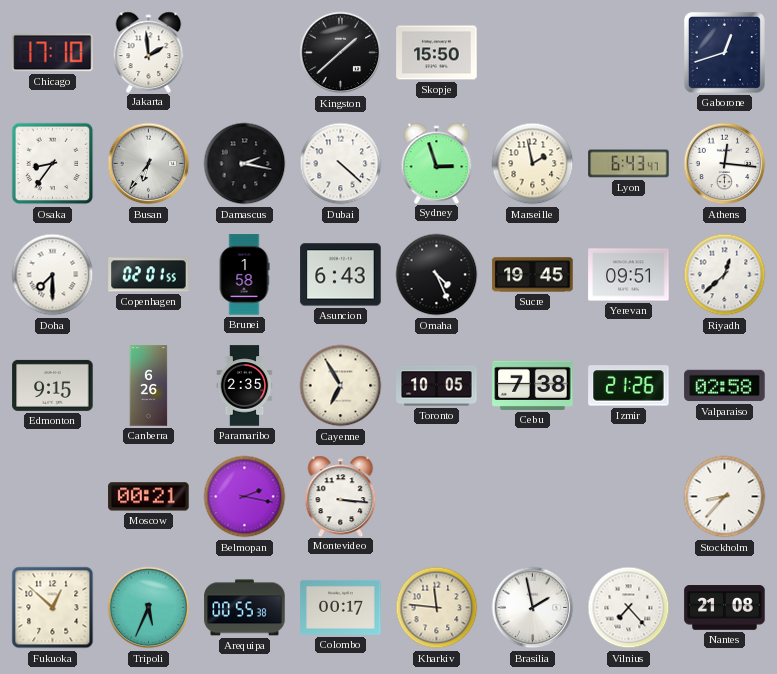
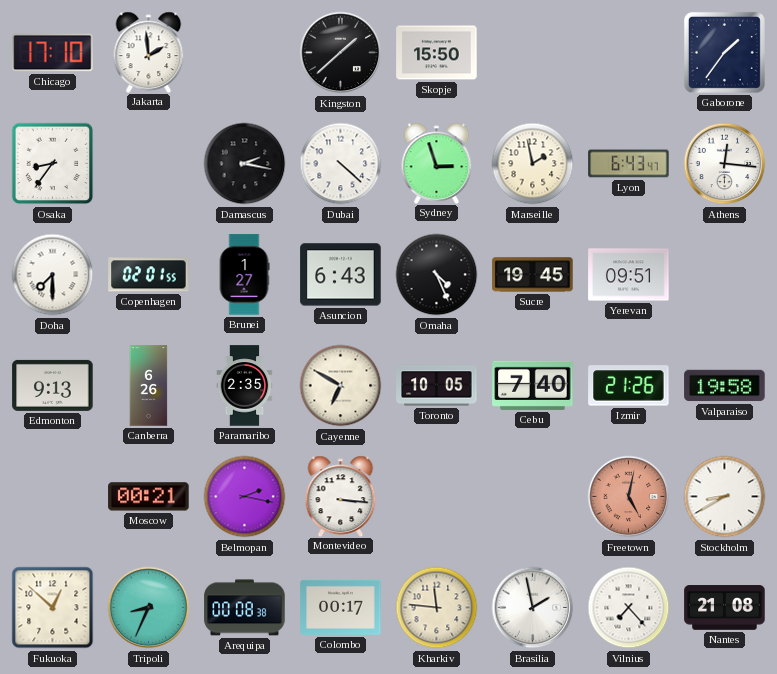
Gaborone: 12:42 -> 1:36 (724, 52)
Busan: 6:36 -> none (149, 164)
Brunei: 1:58 -> 1:27 (244, 275)
Riyadh: 12:38 -> none (725, 275)
Edmonton: 9:15 -> 9:13 (53, 385)
Cayenne: 6:55 -> 6:50 (341, 386)
Cebu: 7:38 -> 7:40 (533, 385)
Valparaiso: 02:58 -> 19:58 (725, 386)
Freetown: none -> 5:02 (629, 497)
Stockholm: 8:37 -> 8:40 (725, 497)
Tripoli: 5:34 -> 8:34 (149, 608)
Arequipa: 00:55 -> 00:08 (245, 608)
